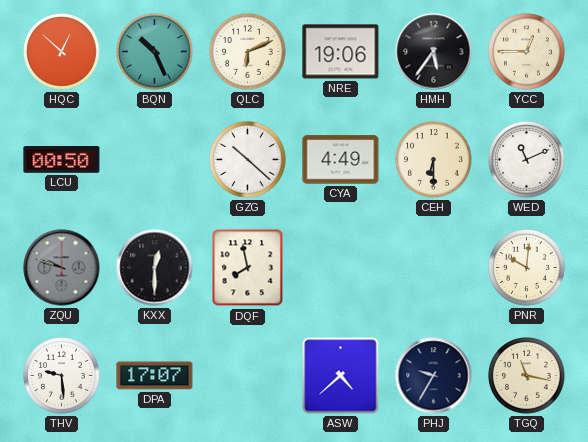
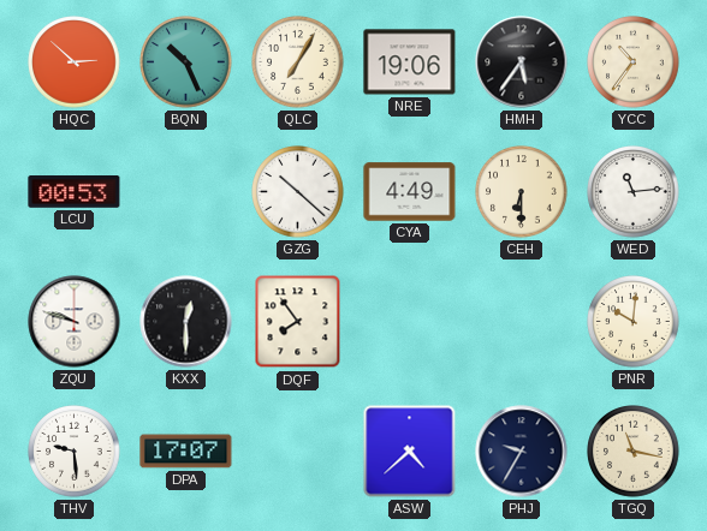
HQC: 12:52 -> 2:52 (75, 62)
QLC: 6:11 -> 7:05 (298, 62)
YCC: 12:45 -> 10:36 (634, 62)
LCU: 00:50 -> 00:53 (75, 192)
WED: 11:11 -> 11:14 (634, 192)
ZQU dial: grey -> white (75, 322)
DQF: 7:58 -> 7:54 (298, 322)
